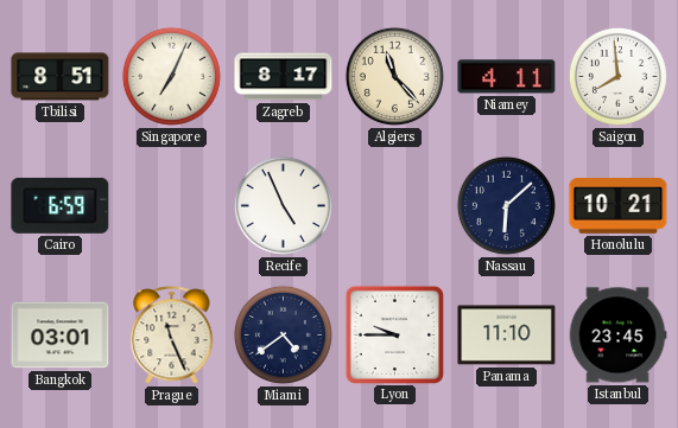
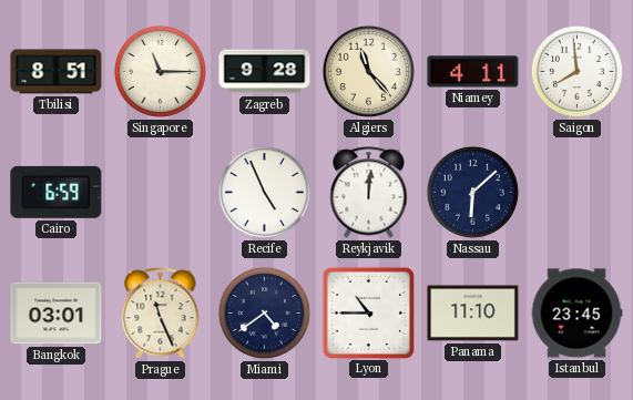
Singapore: 7:04 -> 11:15 (160, 71)
Zagreb: 8:17 -> 9:28 (265, 72)
Reykjavik: none -> 12:01 (369, 193)
Honolulu: 10:21 -> none (619, 206)
Lyon: 9:45 -> 10:45 (368, 312)
